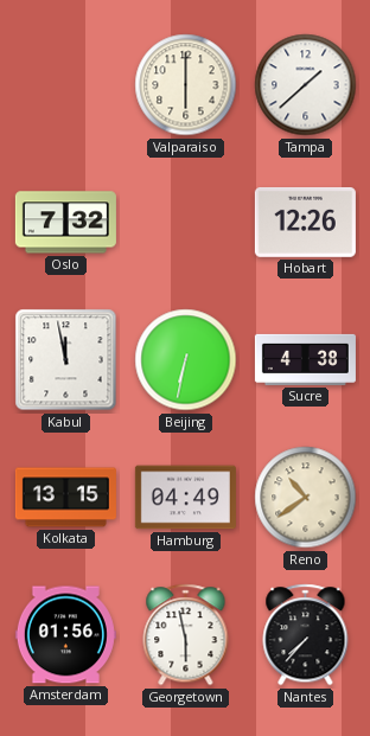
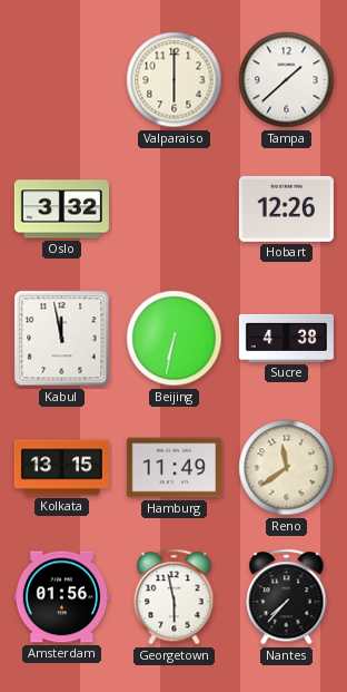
Oslo: 7:32 -> 3:32 (61, 209)
Hamburg: 04:49 -> 11:49 (173, 468)
Reno: 10:39 -> 11:39 (287, 468)
